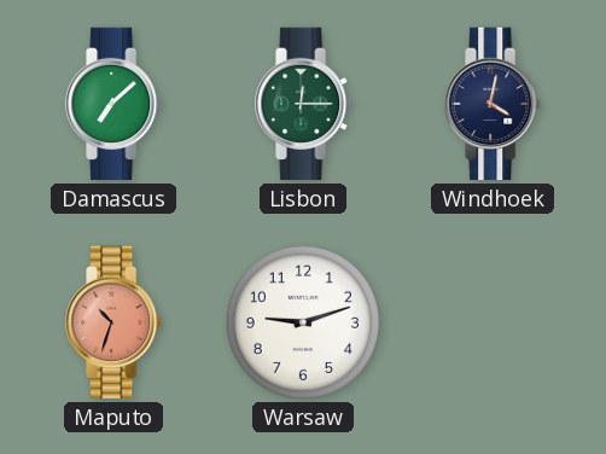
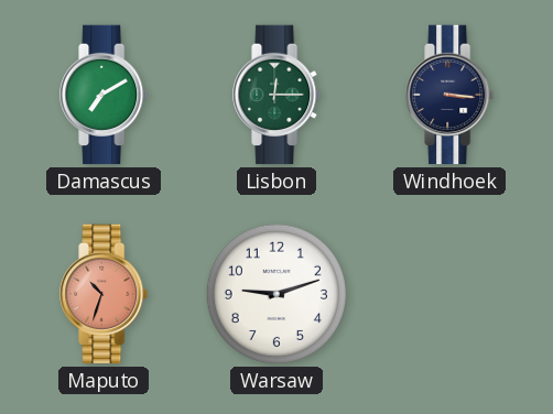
Damascus: 7:08 -> 7:10 (105, 95)
Windhoek: 4:02 -> 3:16 (451, 95)
